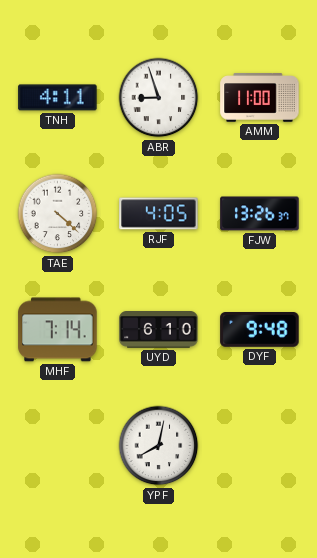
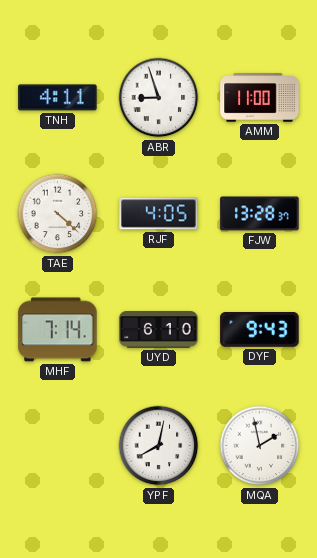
FJW: 13:26 -> 13:28 (260, 214)
DYF: 9:48 -> 9:43 (260, 330)
MQA: none -> 1:58 (260, 446)
